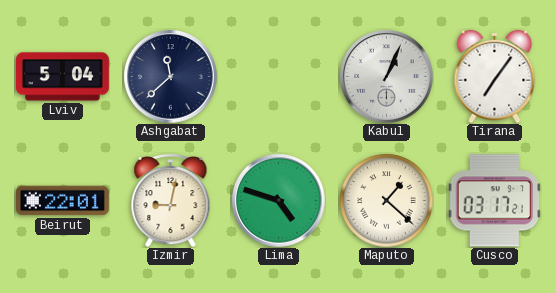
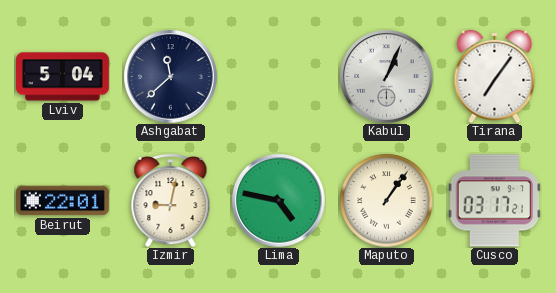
Lima: 4:48 -> 4:47 (278, 200)
Maputo: 1:22 -> 1:06 (386, 200)
